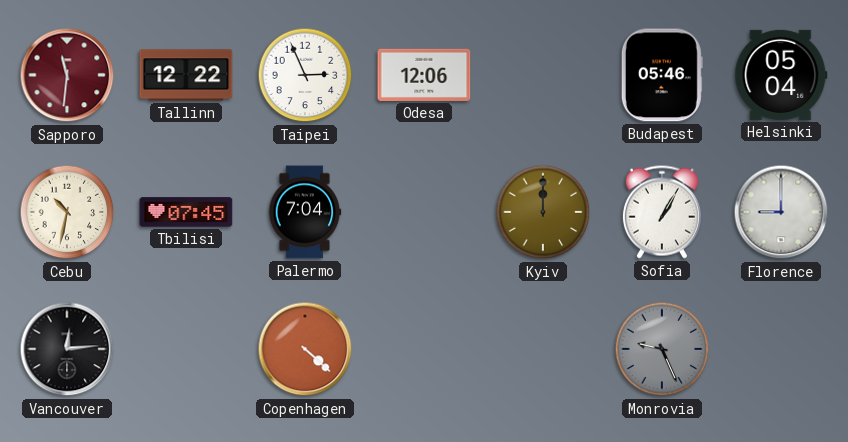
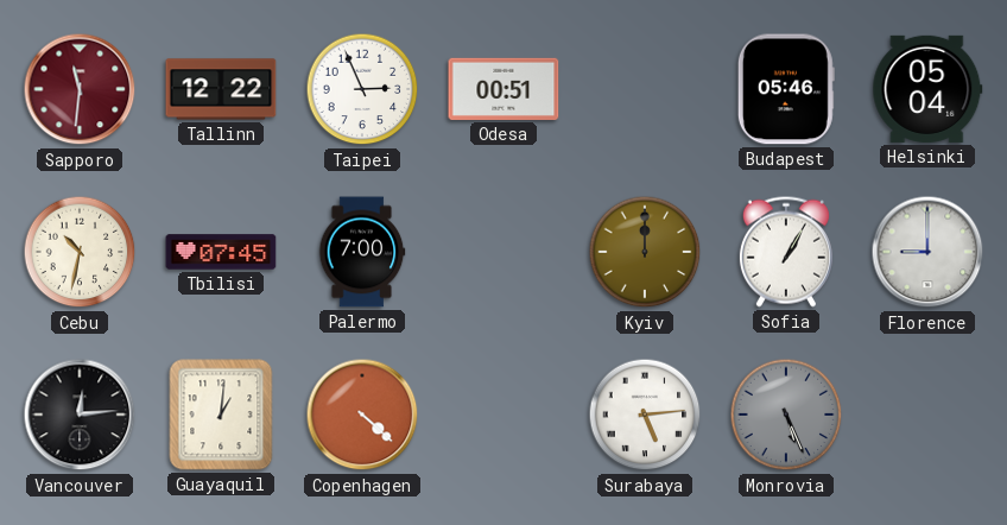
Odesa: 12:06 -> 00:51 (503, 89)
Palermo: 7:04 -> 7:00 (362, 252)
Guayaquil: none -> 1:01 (221, 415)
Surabaya: none -> 5:14 (645, 415)
Monrovia: 9:26 -> 5:26 (786, 415)
